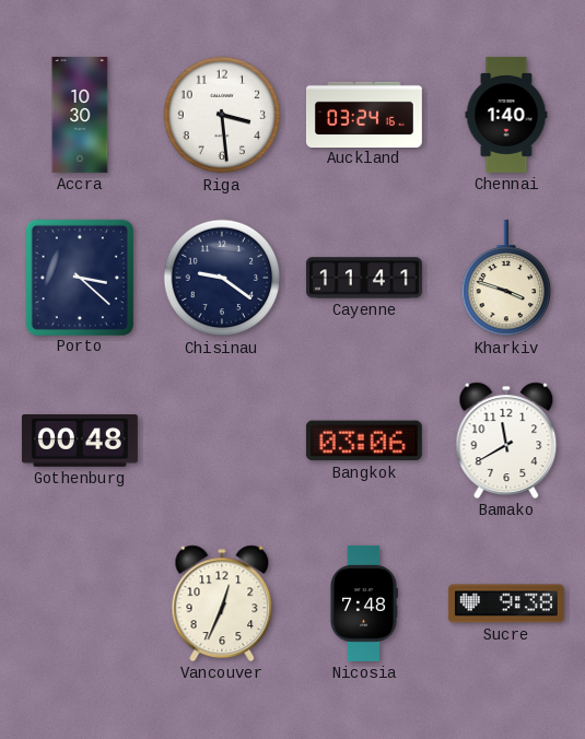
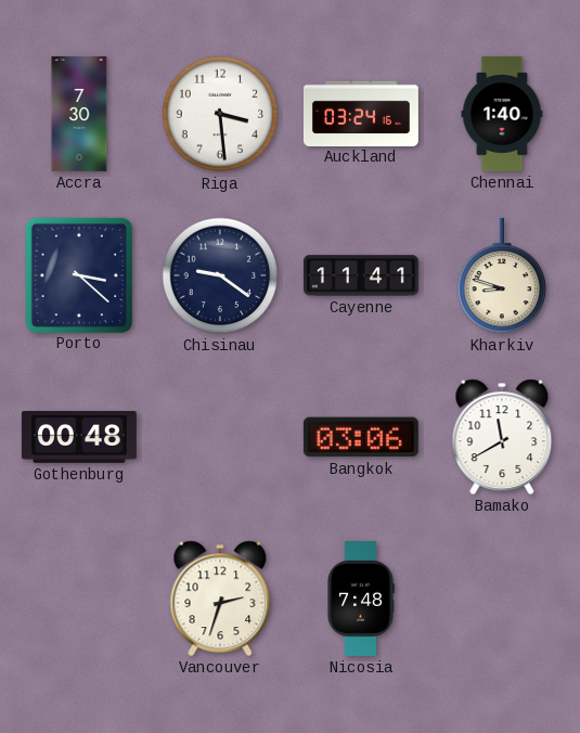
Accra: 10:30 -> 7:30 (79, 114)
Kharkiv: 3:48 -> 8:48 (502, 275)
Vancouver: 12:34 -> 2:33 (220, 599)
Sucre: 9:38 -> none (506, 603)
